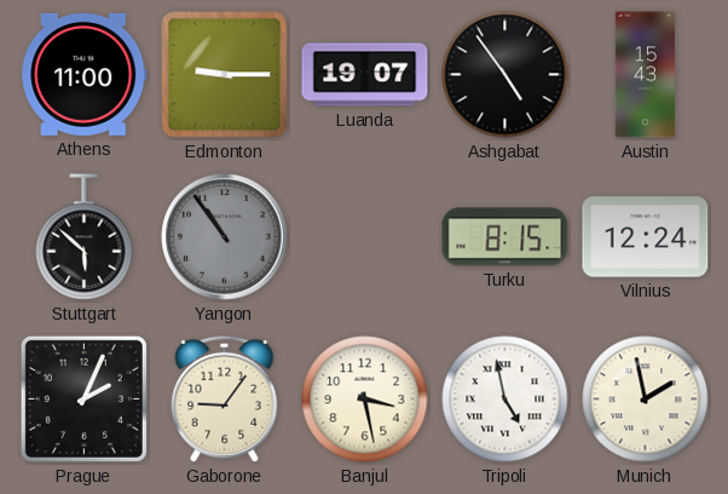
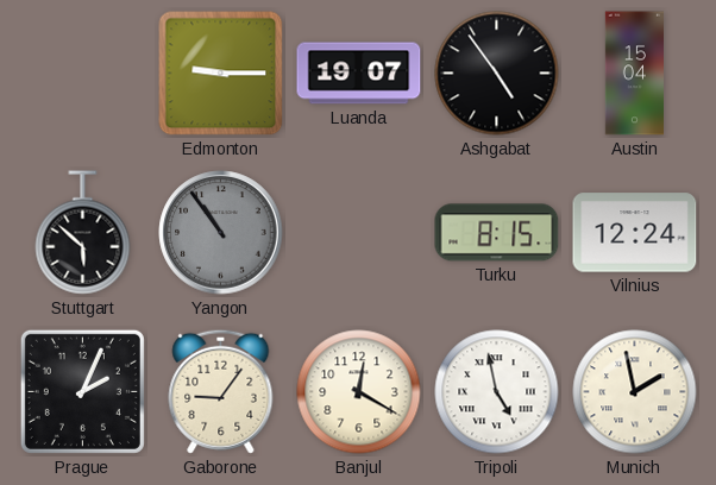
Athens: 11:00 -> none (85, 74)
Austin: 15:43 -> 15:04 (634, 74)
Banjul: 3:28 -> 12:20 (359, 392)
